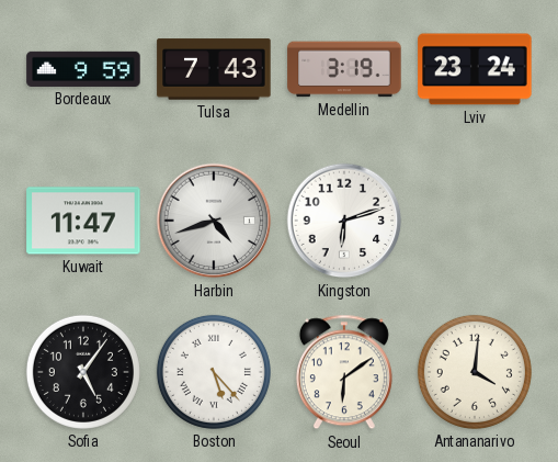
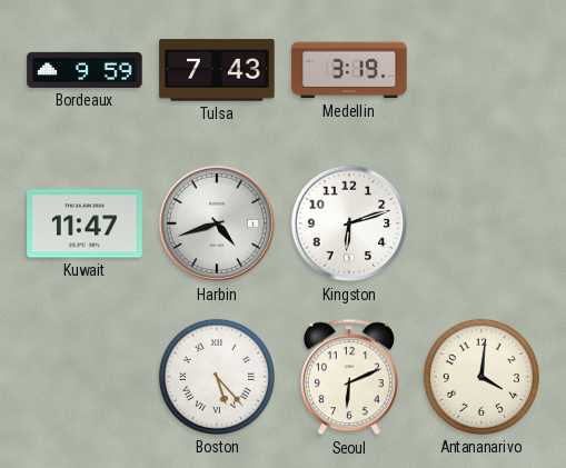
Lviv: 23:24 -> none (475, 69)
Sofia: 5:06 -> none (83, 372)
Seoul: 6:09 -> 6:11 (349, 377)
